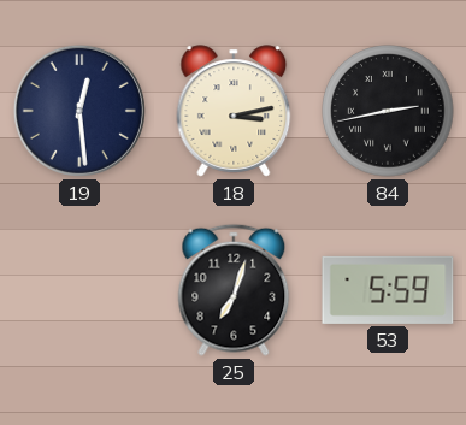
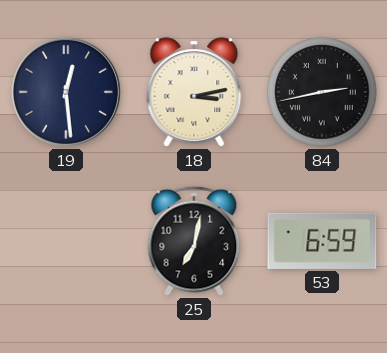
25: 7:03 -> 7:02 (194, 241)
53: 5:59 -> 6:59 (322, 241)
